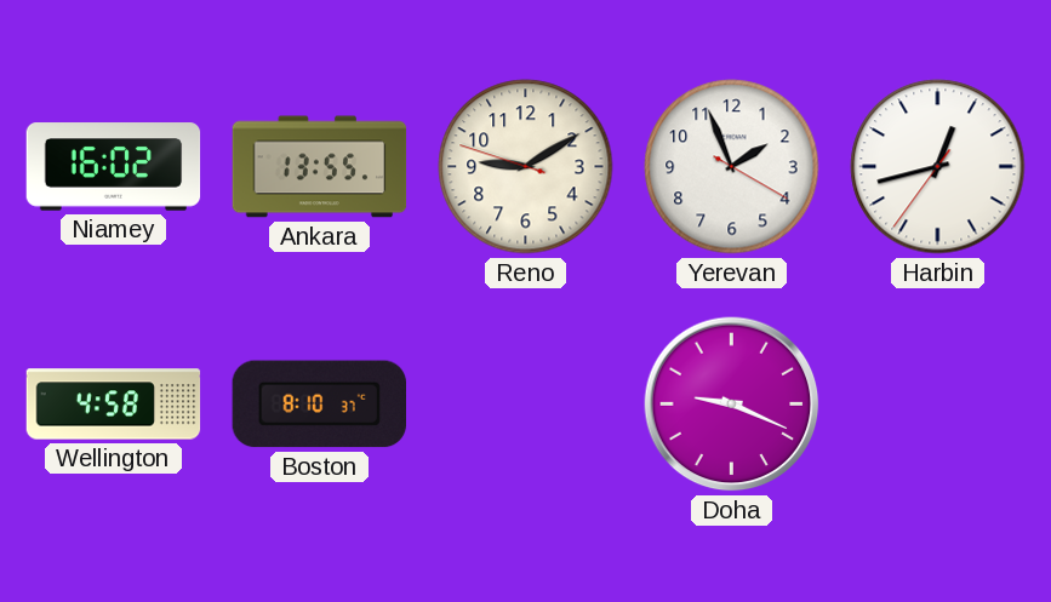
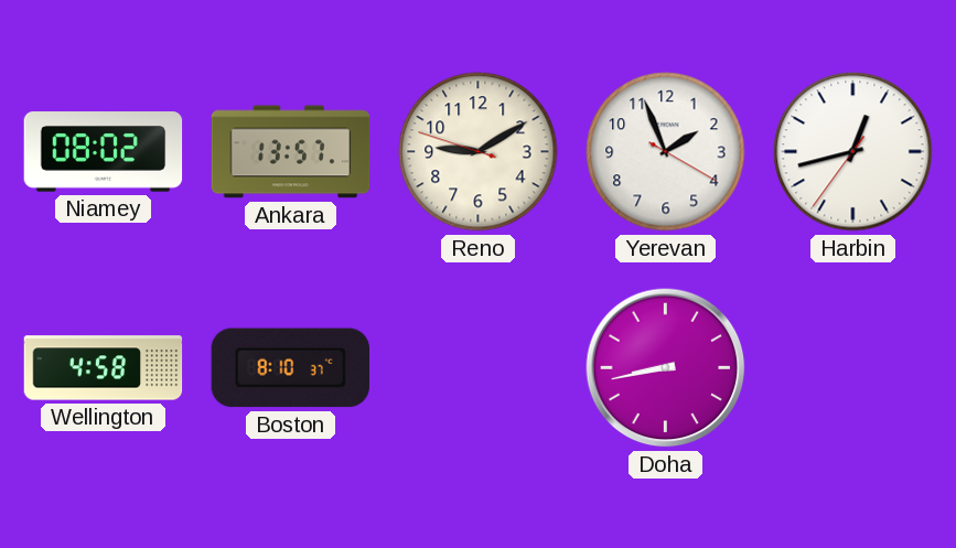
Niamey: 16:02 -> 08:02 (104, 152)
Ankara: 13:55 -> 13:57 (291, 152)
Doha: 9:19 -> 8:43 (666, 368)
